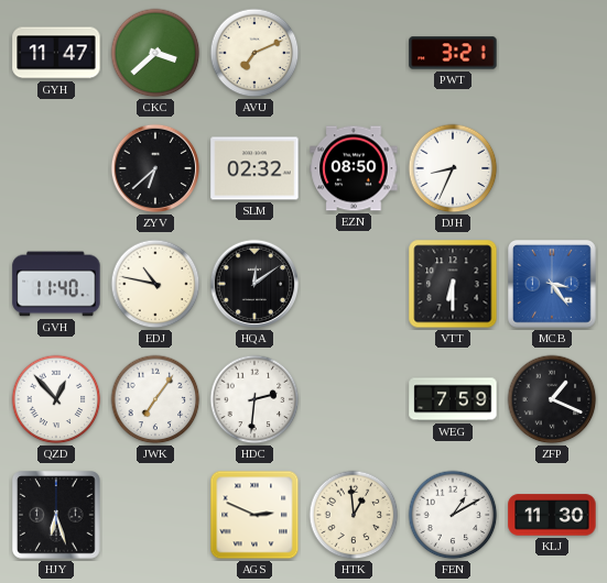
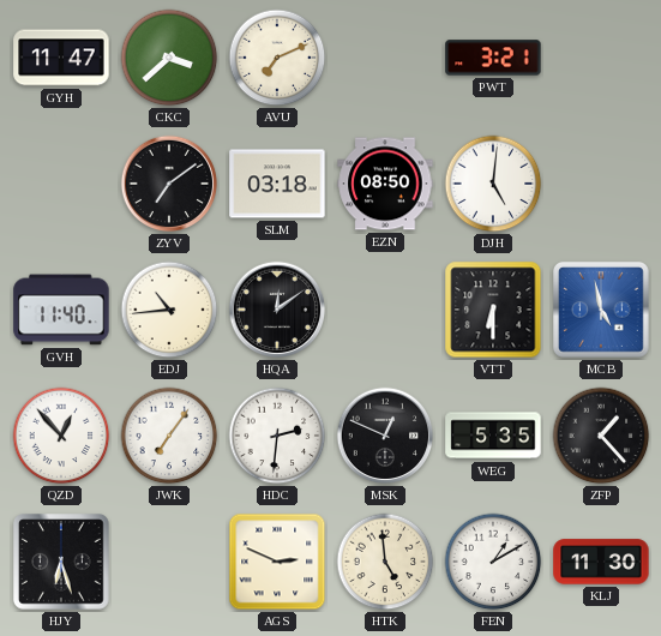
ZYV: 6:38 -> 7:09 (169, 184)
SLM: 02:32 -> 03:18 (277, 184)
DJH: 8:34 -> 5:01 (493, 184)
EDJ: 10:47 -> 10:44 (169, 310)
MCB: 3:24 -> 4:58 (602, 311)
MSK: none -> 12:49 (385, 436)
WEG: 7:59 -> 5:35 (493, 436)
ZFP: 1:19 -> 1:23 (601, 436)
HTK: 12:59 -> 4:59 (385, 562)
